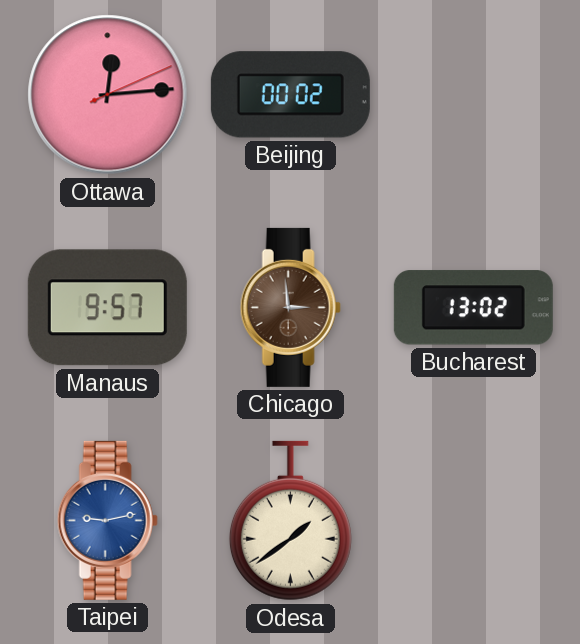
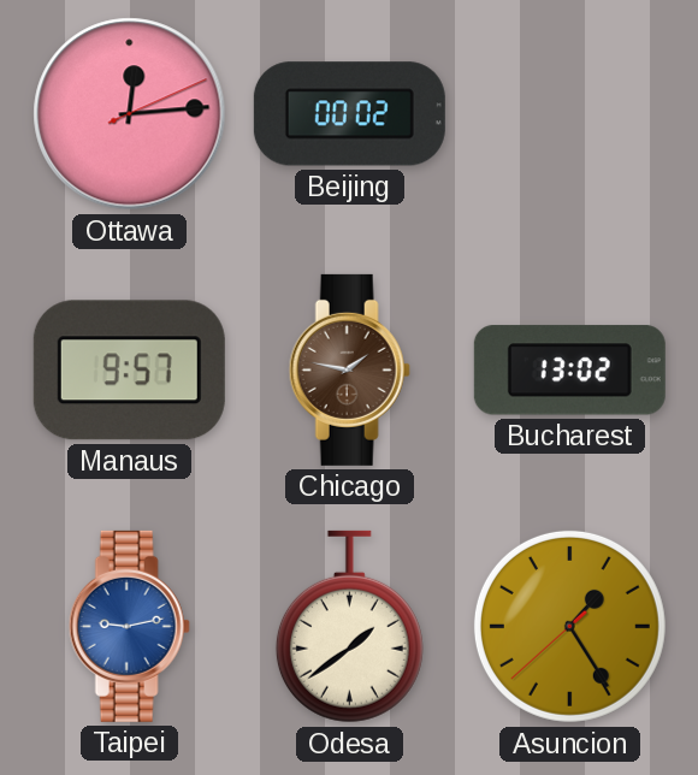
Chicago: 2:59 -> 1:47 (349, 369)
Asuncion: none -> 1:24 (569, 626)
